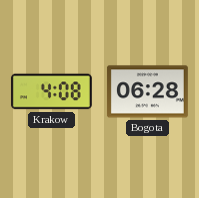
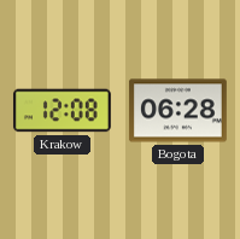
Krakow: 4:08 -> 12:08 (62, 111)
